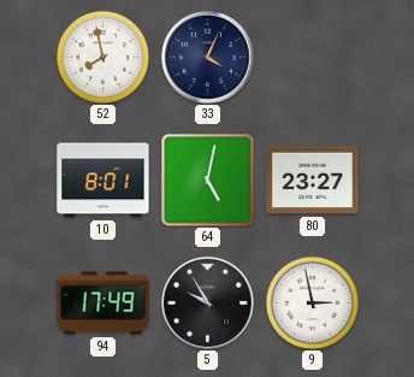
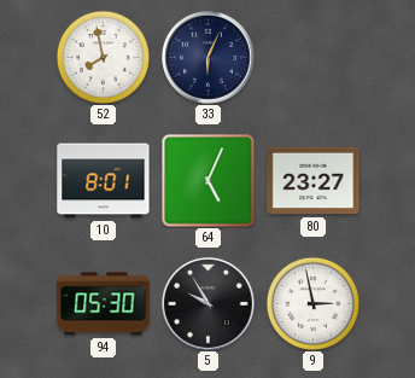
33: 4:04 -> 6:04 (209, 58)
64: 5:02 -> 5:04 (209, 181)
94: 17:49 -> 05:30 (104, 304)
